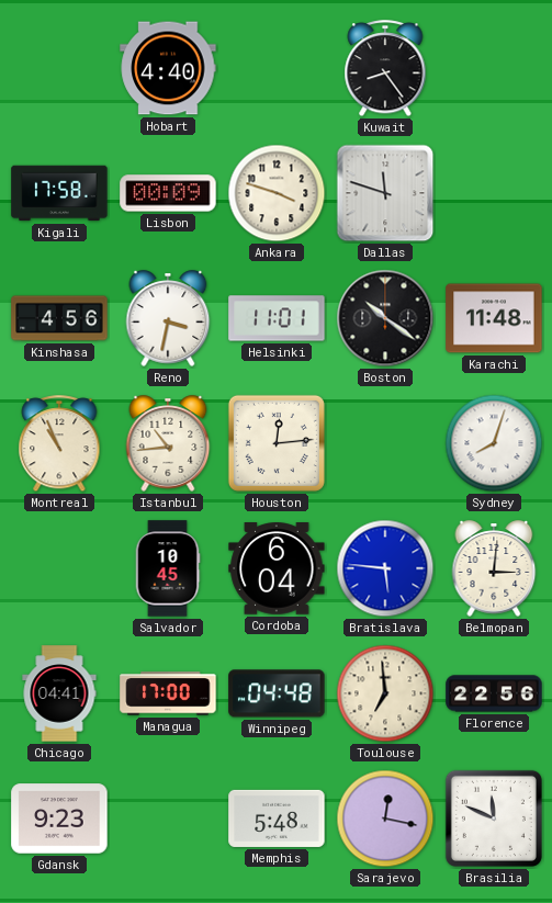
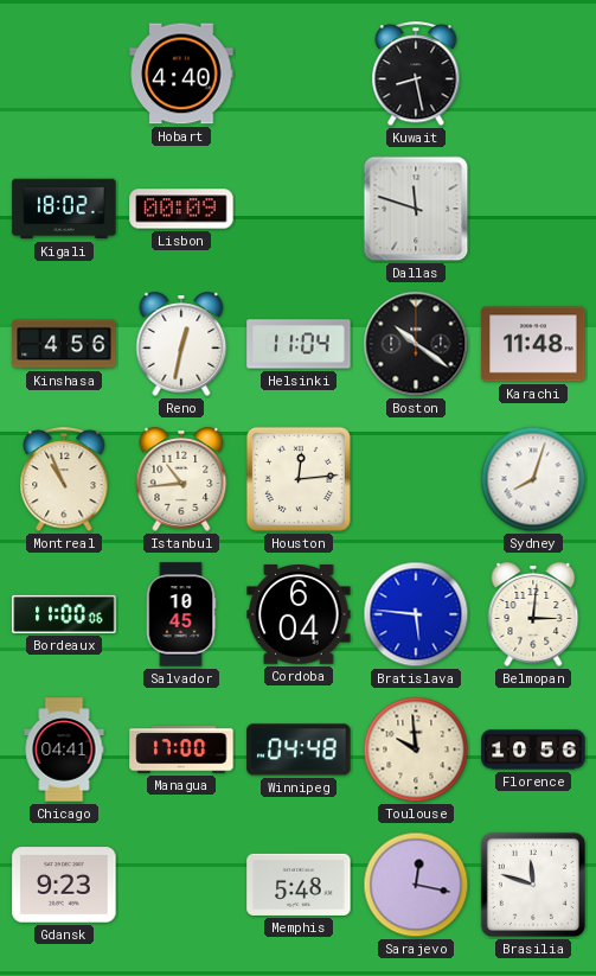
Kuwait: 8:24 -> 8:28 (416, 75)
Kigali: 17:58 -> 18:02 (64, 209)
Ankara: 3:48 -> none (277, 193)
Reno: 3:32 -> 12:32 (181, 344)
Helsinki: 11:01 -> 11:04 (299, 344)
Bordeaux: none -> 11:00 (64, 614)
Toulouse: 6:59 -> 9:59 (416, 749)
Florence: 22:56 -> 10:56 (533, 749)
Brasilia: 11:49 -> 11:48 (533, 885)
